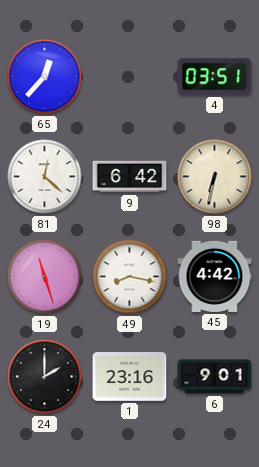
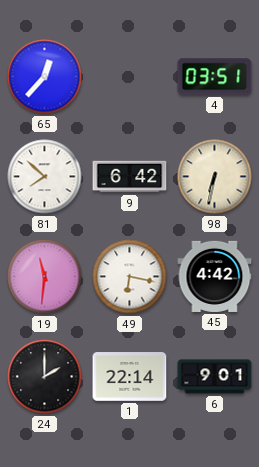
81: 12:22 -> 7:52 (45, 177)
19: 11:27 -> 11:31 (45, 277)
49: 8:17 -> 6:17 (130, 277)
1: 23:16 -> 22:14 (130, 377)
